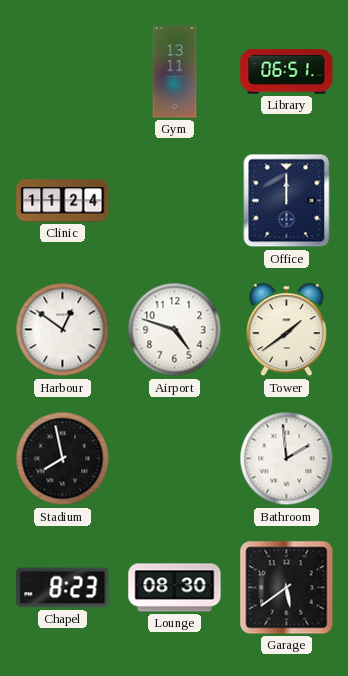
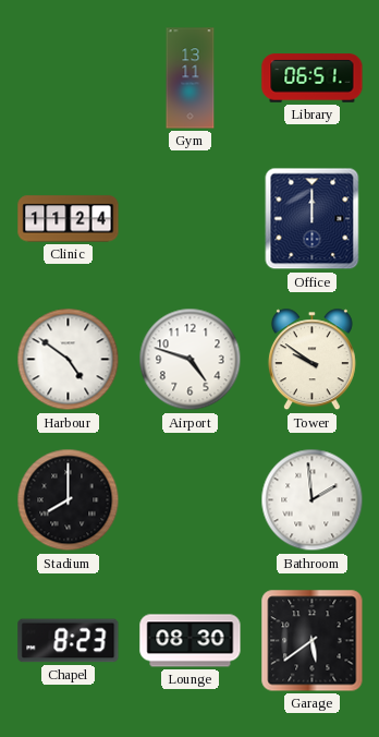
Harbour: 12:51 -> 4:51 (69, 360)
Tower: 1:39 -> 9:51 (311, 360)
Stadium: 7:58 -> 8:00 (69, 500)
